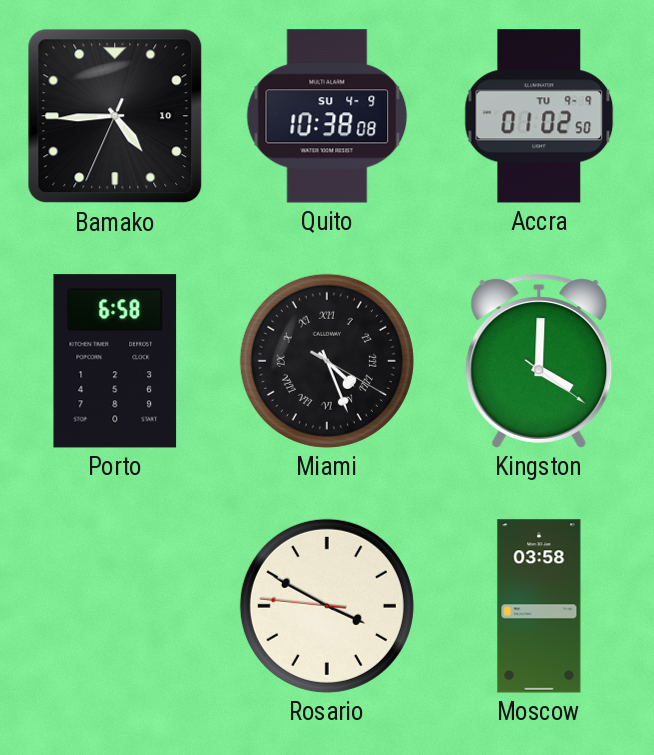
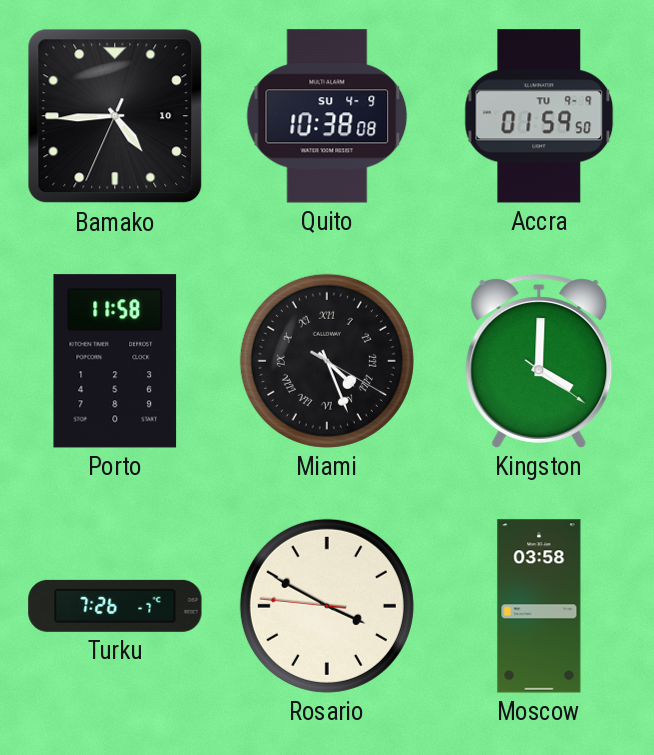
Accra: 01:02 -> 01:59 (539, 116)
Porto: 6:58 -> 11:58 (115, 361)
Turku: none -> 7:26 (115, 606)
